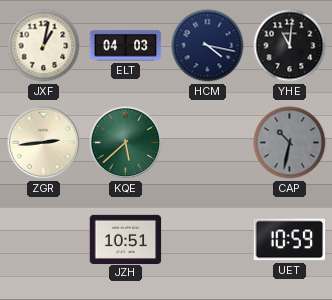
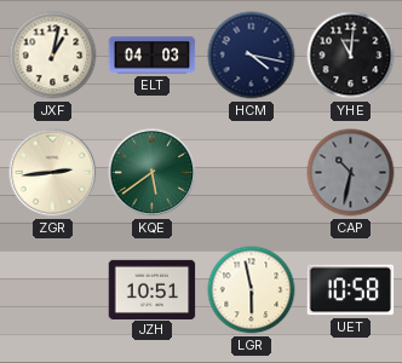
KQE: 5:38 -> 5:39 (153, 173)
LGR: none -> 5:58 (252, 290)
UET: 10:59 -> 10:58 (351, 290)
